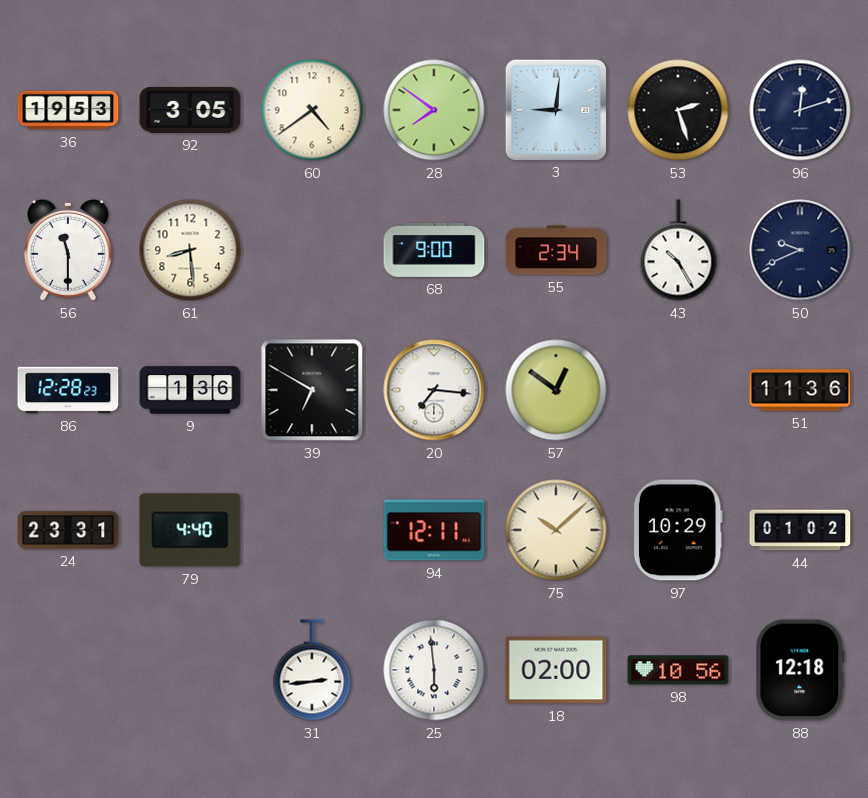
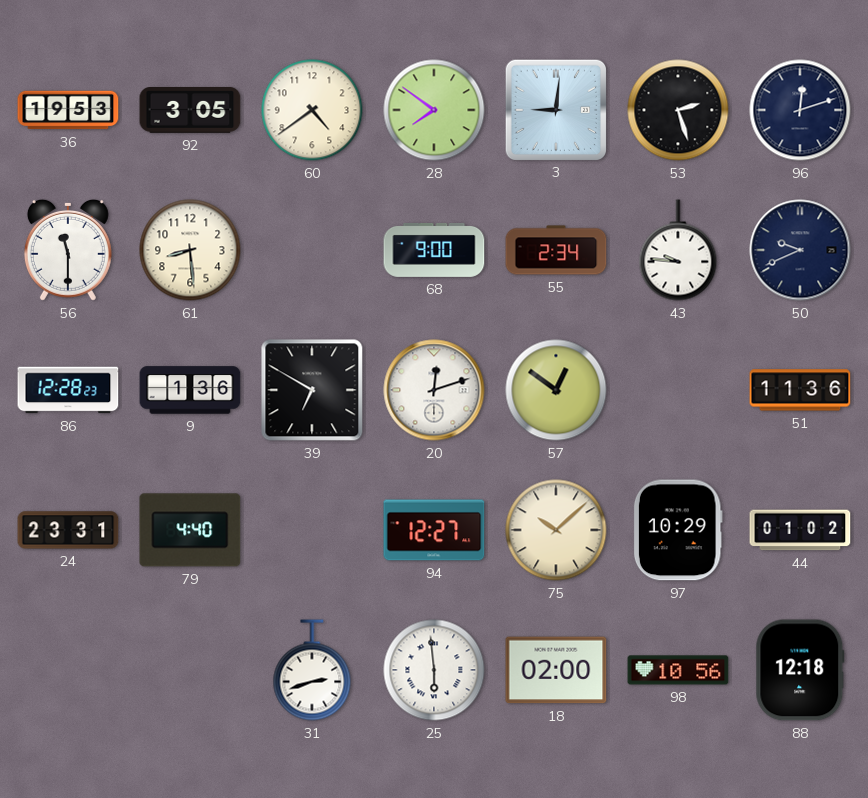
43: 10:25 -> 9:46 (678, 250)
20: 7:16 -> 12:12 (434, 390)
94: 12:11 -> 12:27 (434, 530)
31: 2:44 -> 2:42 (312, 670)
